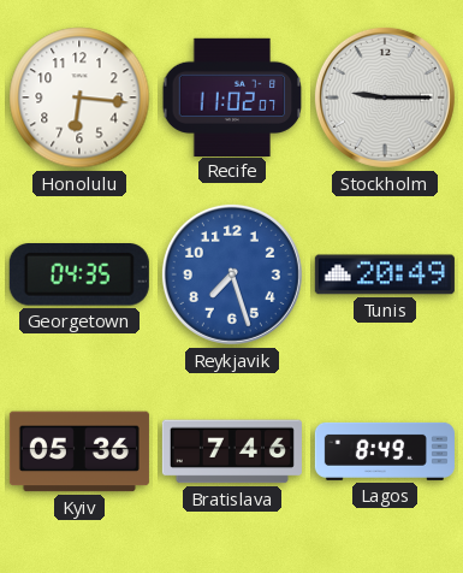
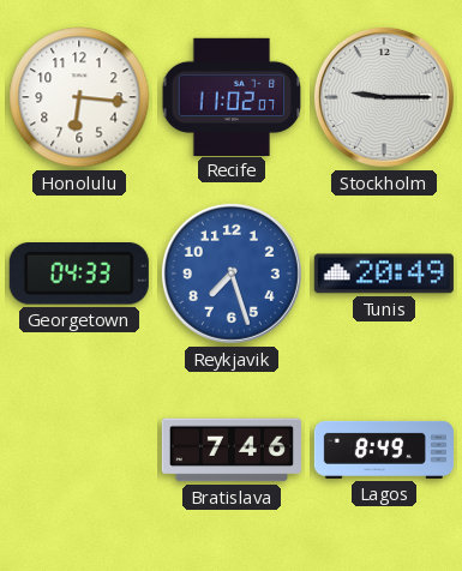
Georgetown: 04:35 -> 04:33 (79, 275)
Kyiv: 05:36 -> none (79, 451)
